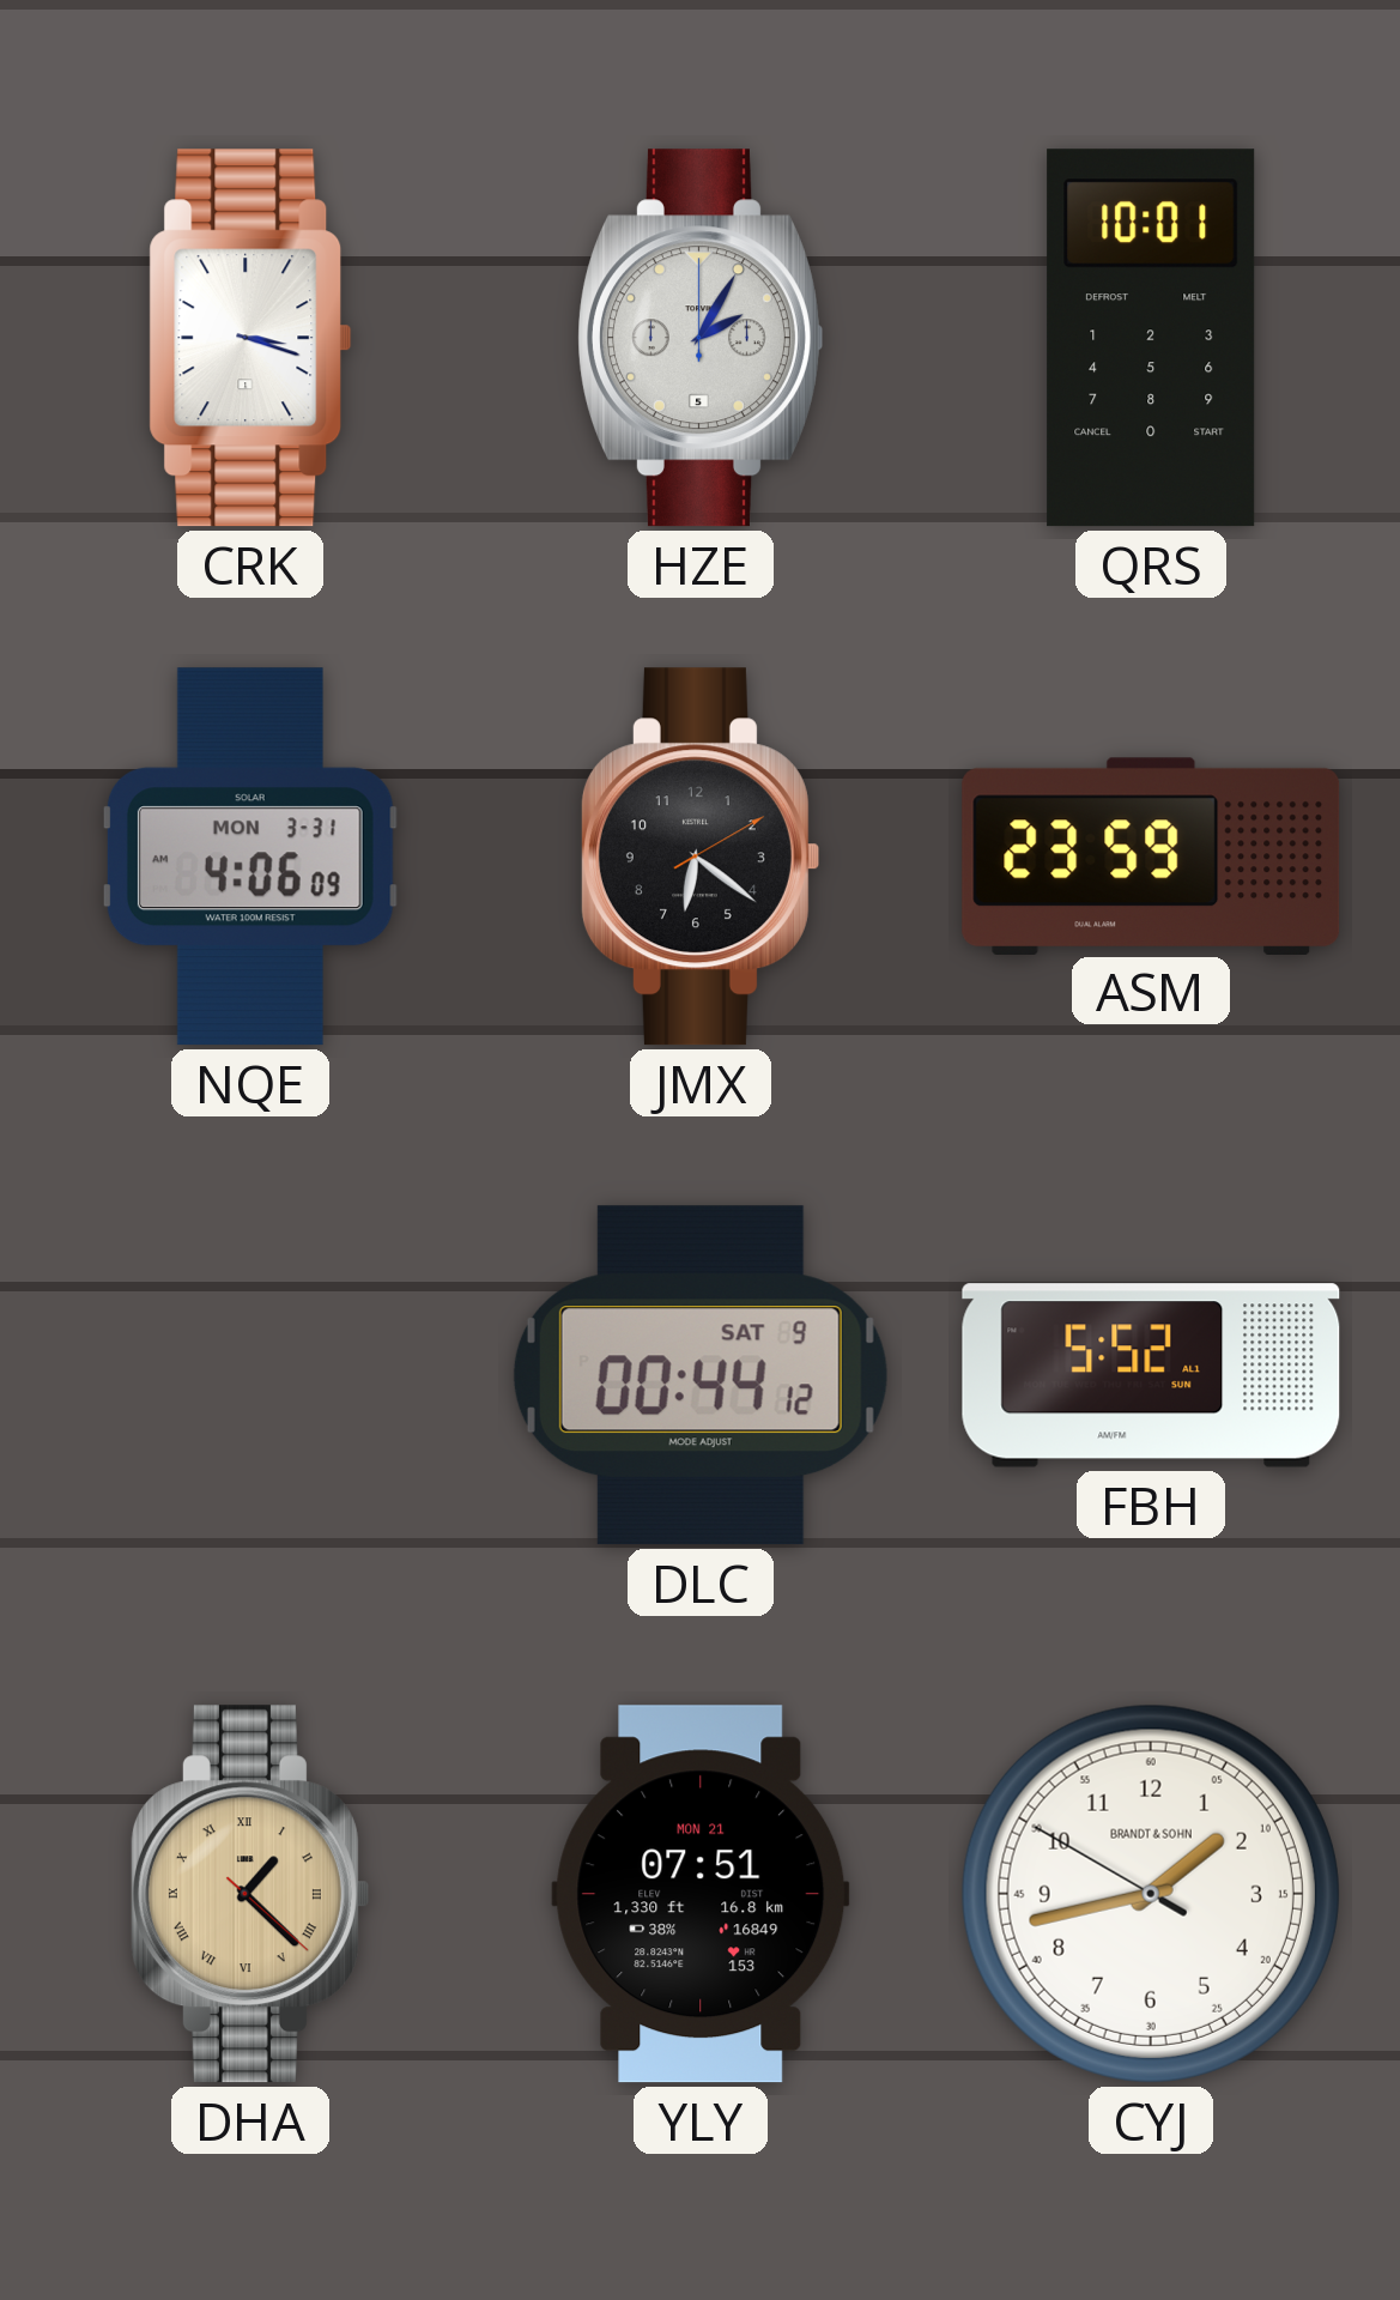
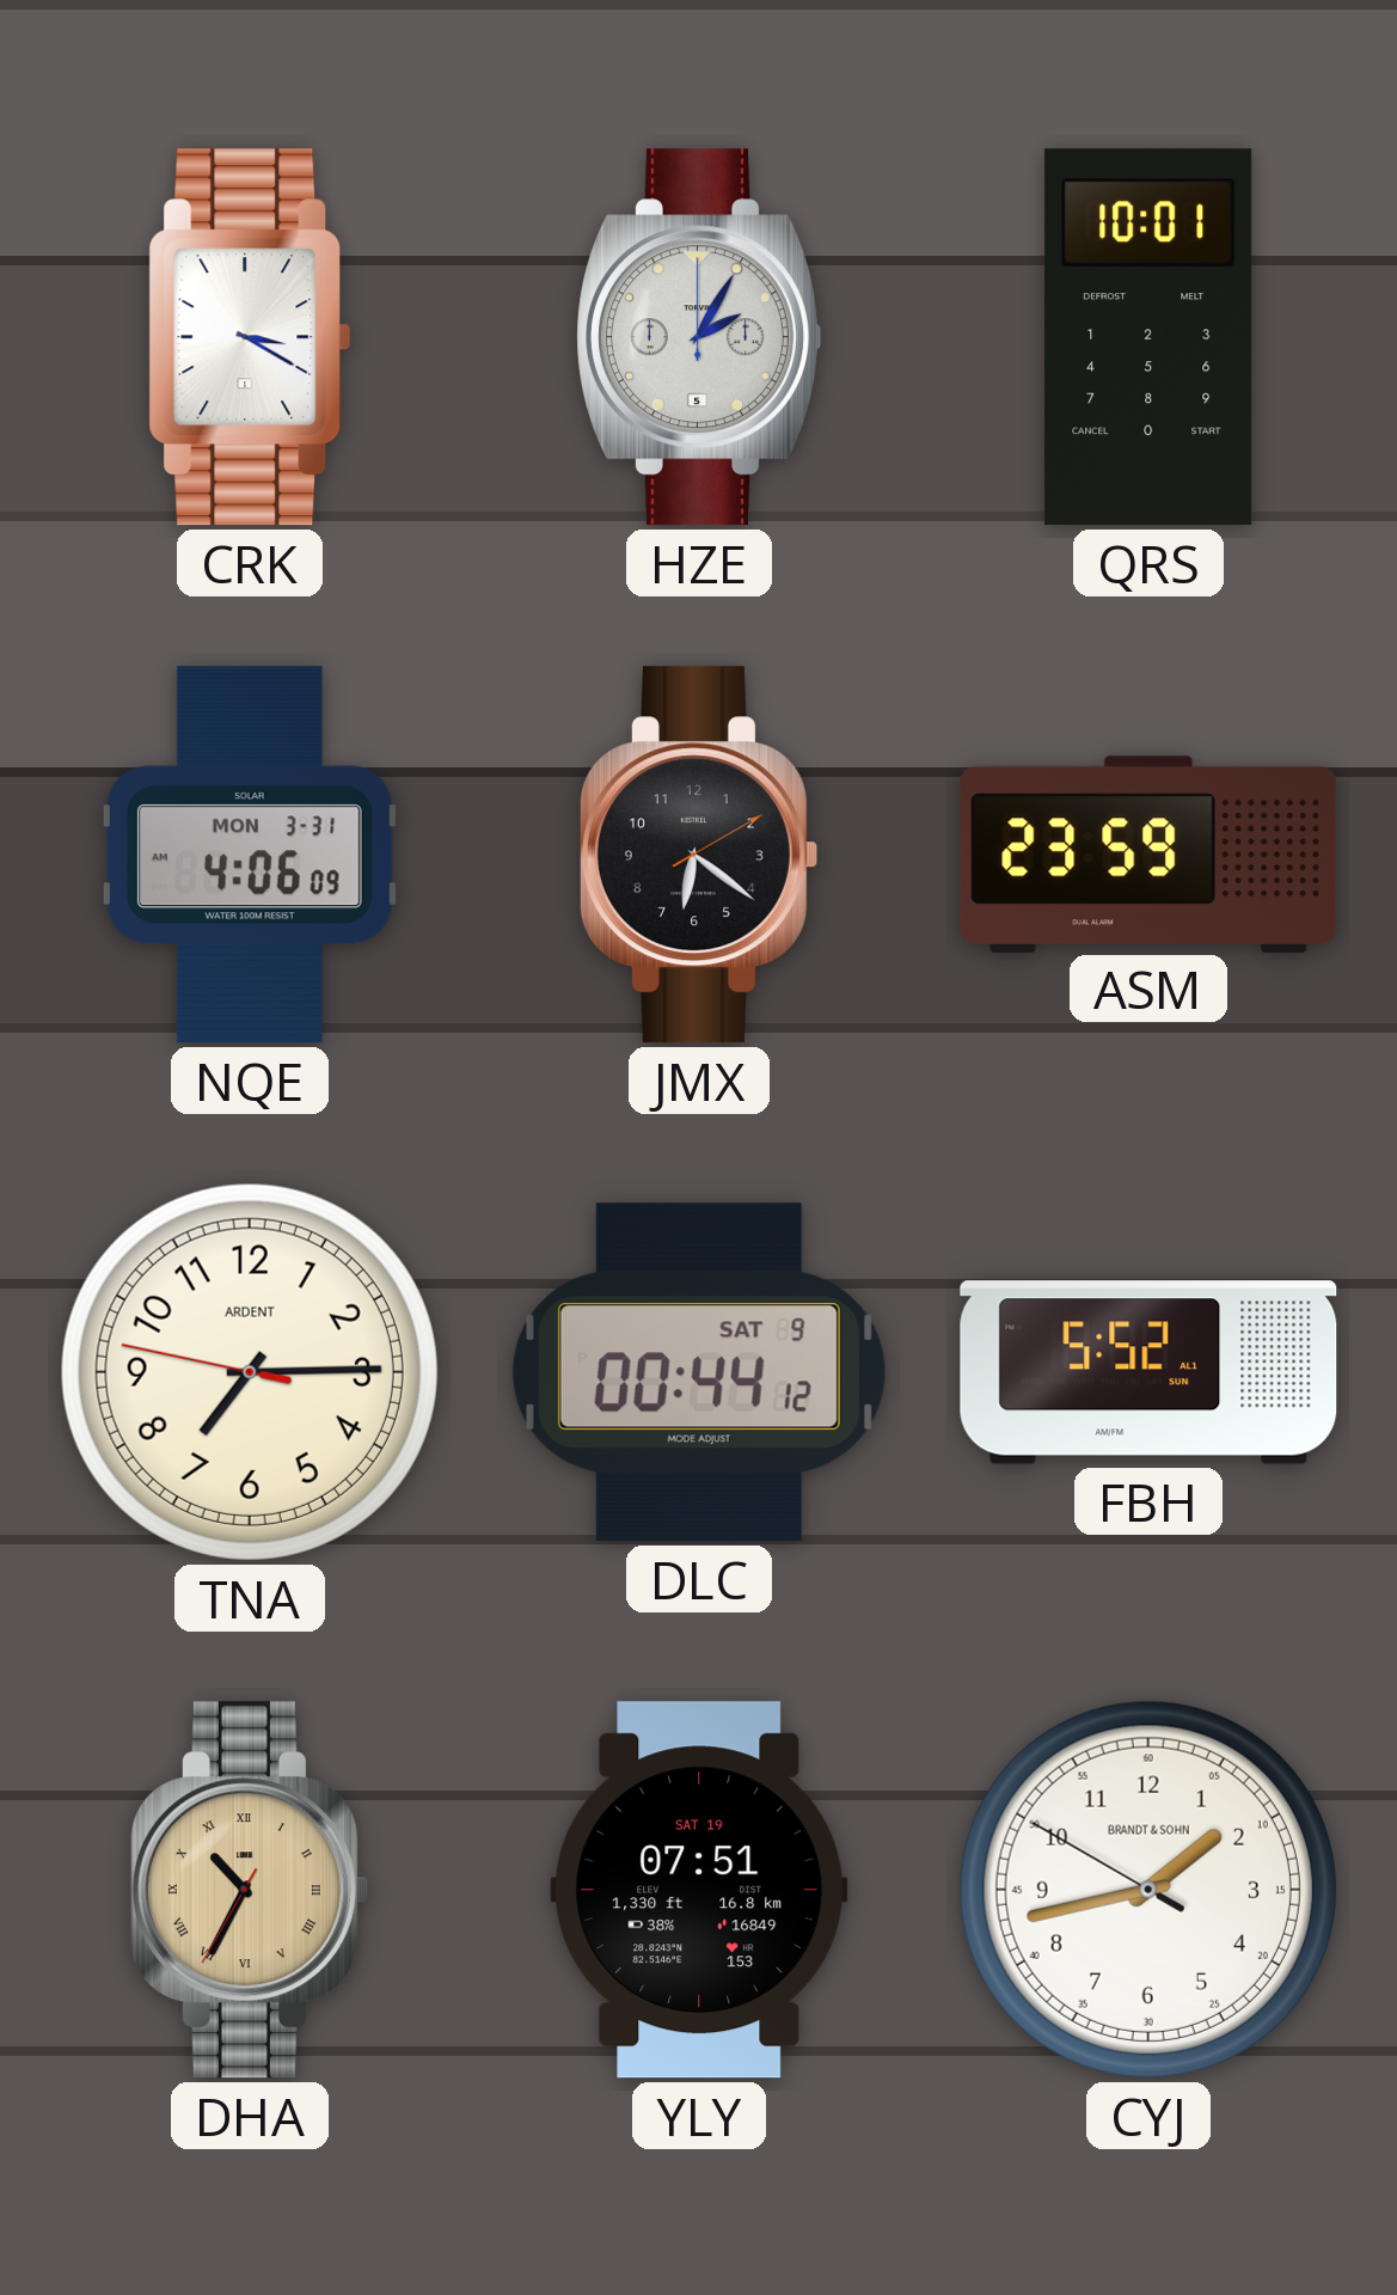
CRK: 3:18 -> 3:20 (250, 337)
TNA: none -> 7:14 (250, 1372)
DHA: 1:22 -> 10:34 (249, 1890)
YLY date: MON 21 -> SAT 19 (699, 1890)
